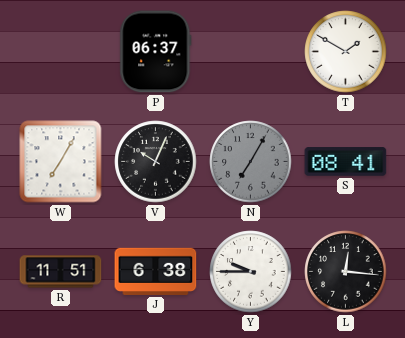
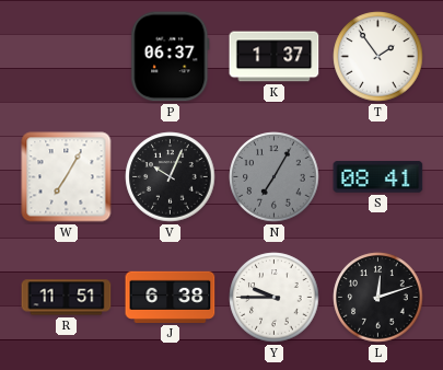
K: none -> 1:37 (275, 57)
T: 1:50 -> 1:54 (378, 57)
L: 12:16 -> 12:12 (378, 298)
